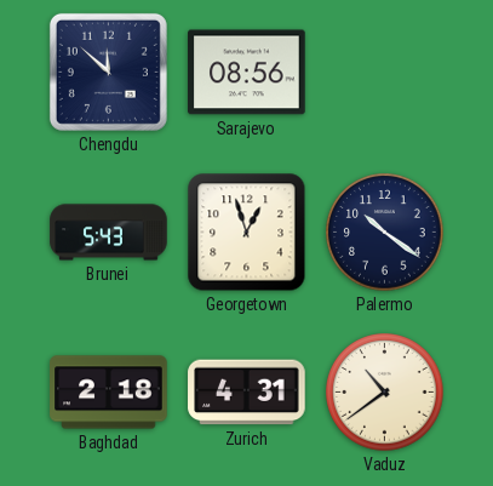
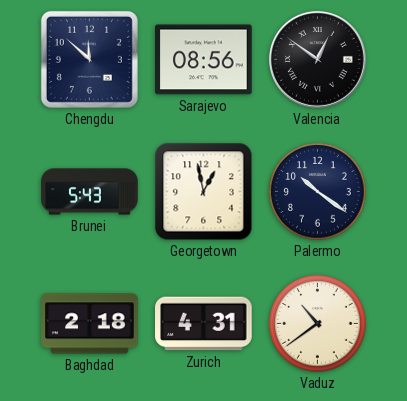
Valencia: none -> 12:51 (317, 59)
Georgetown: 12:57 -> 12:58 (204, 192)
